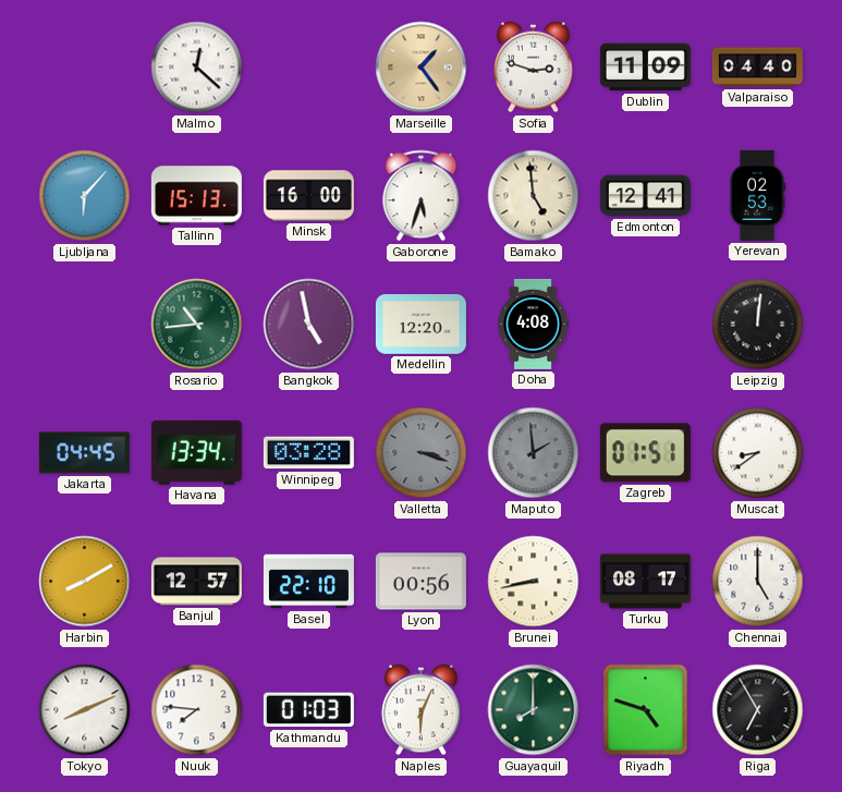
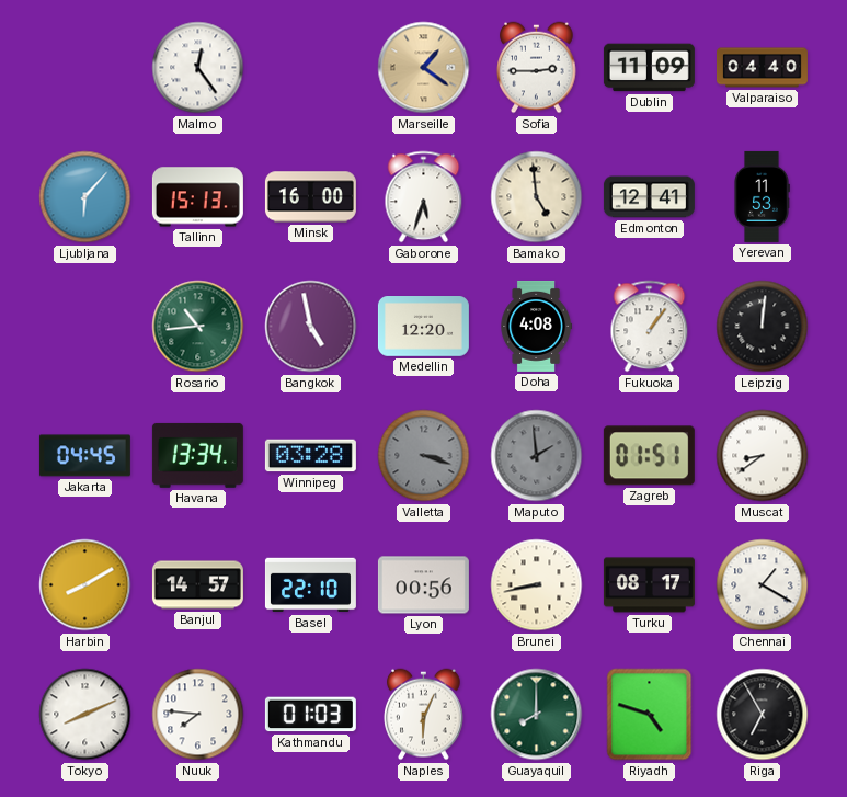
Malmo: 12:22 -> 12:24 (198, 68)
Marseille: 1:24 -> 1:21 (424, 68)
Sofia: 2:48 -> 2:45 (537, 68)
Yerevan: 02:53 -> 11:53 (762, 196)
Fukuoka: none -> 1:06 (650, 327)
Banjul: 12:57 -> 14:57 (197, 585)
Chennai: 5:00 -> 1:20 (763, 585)
